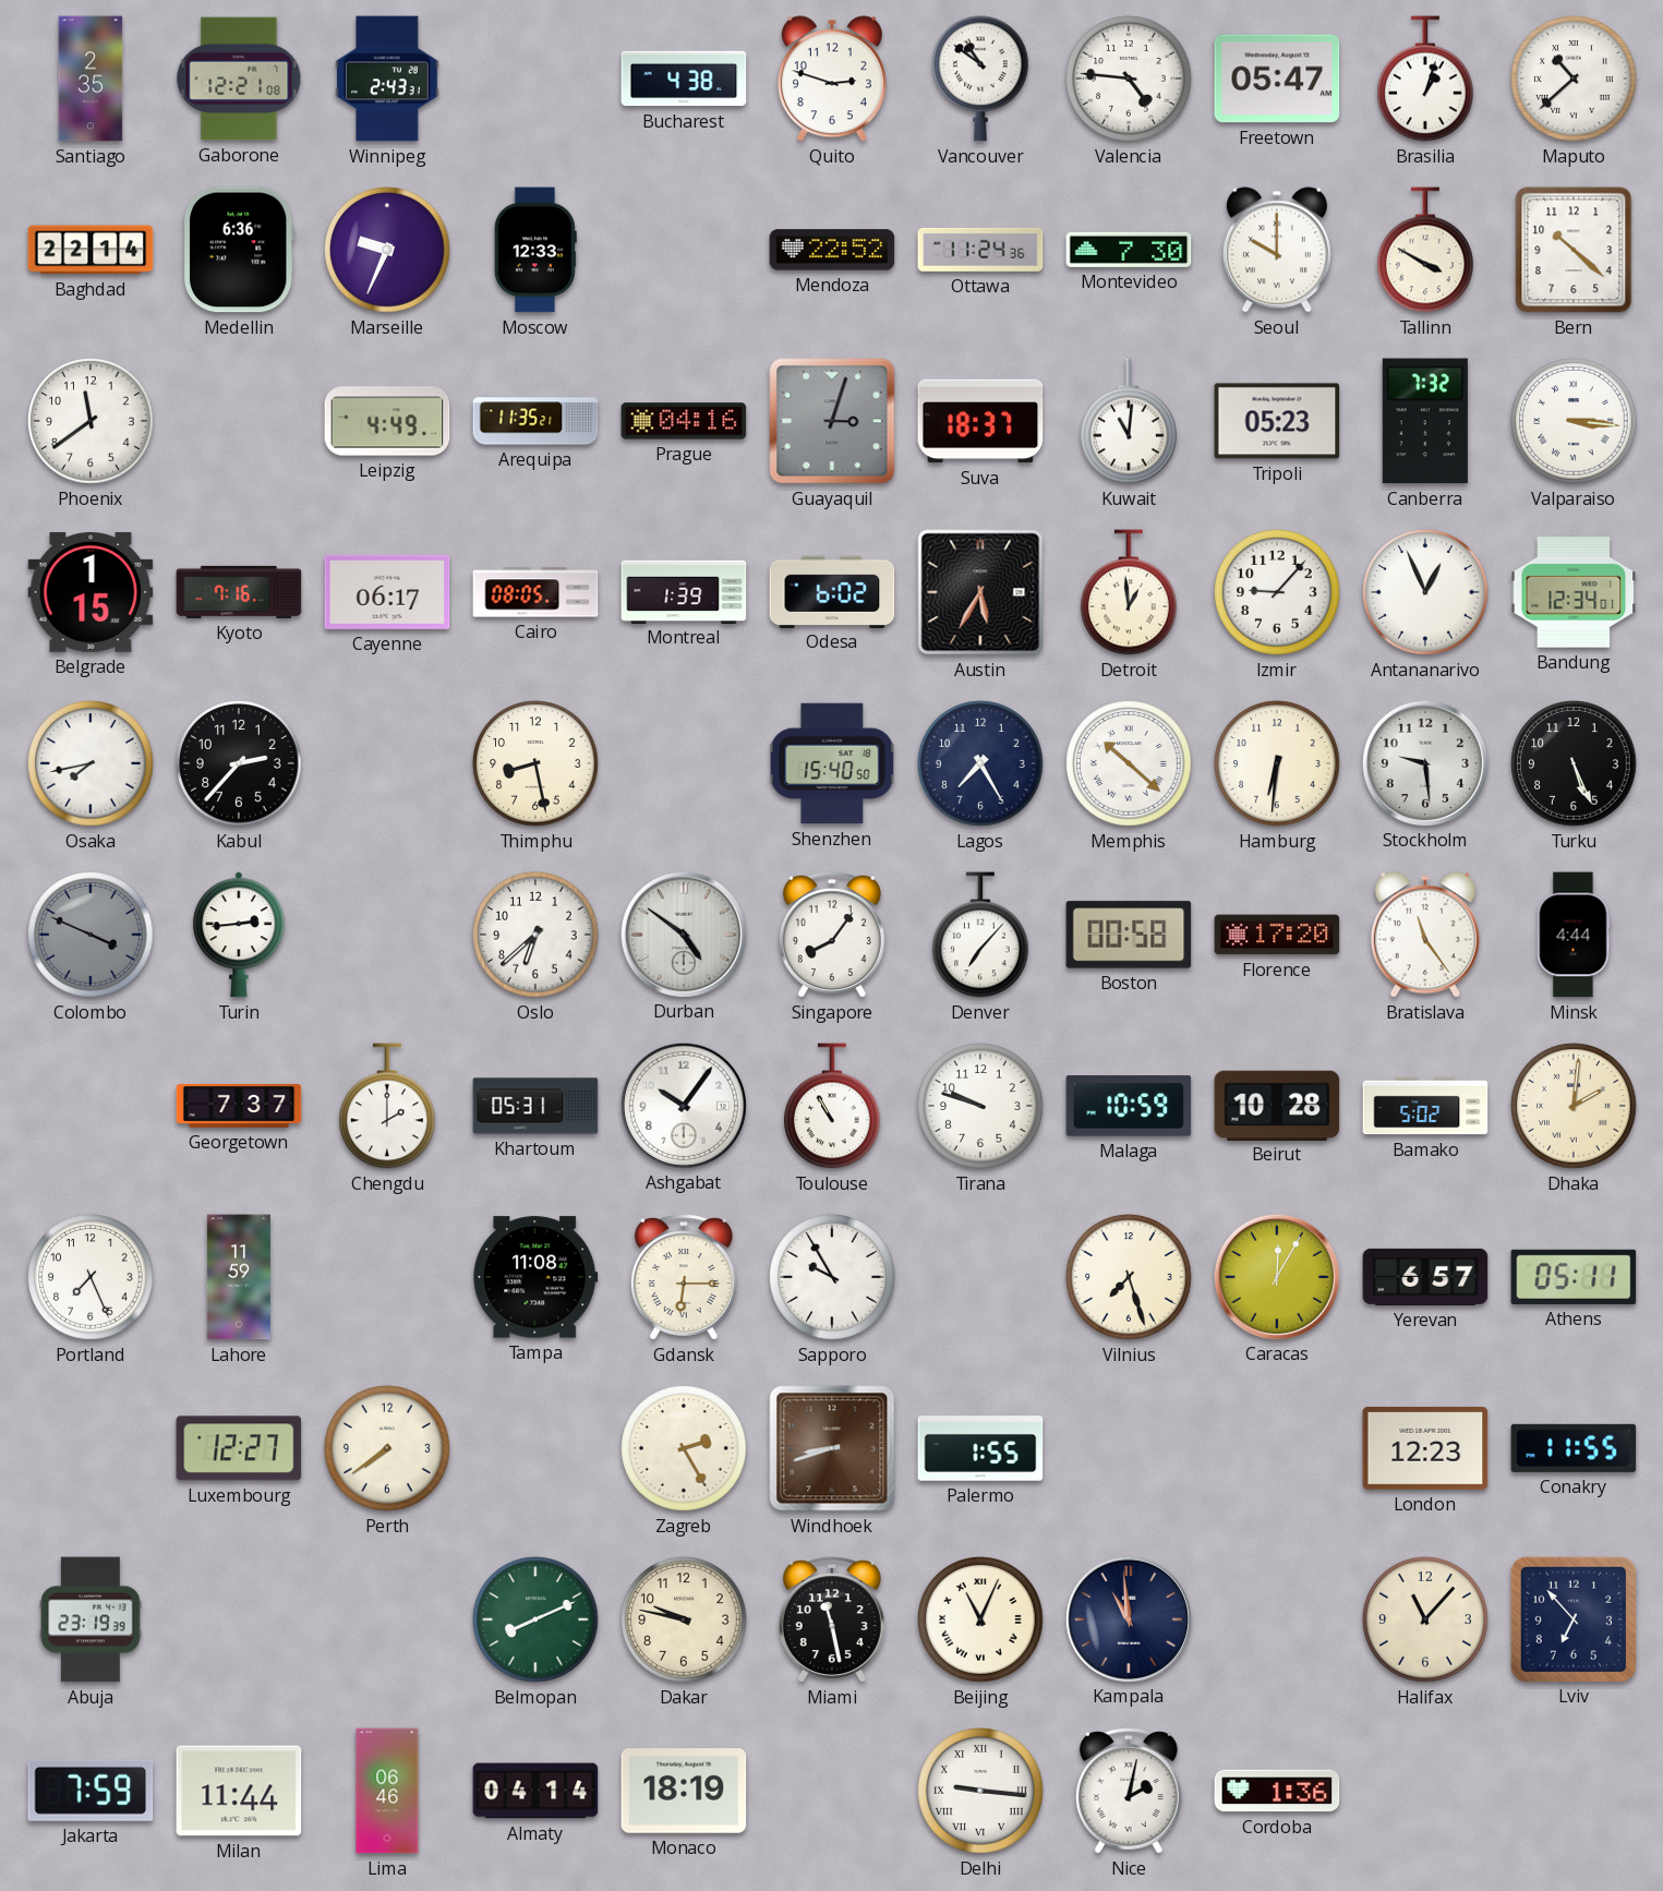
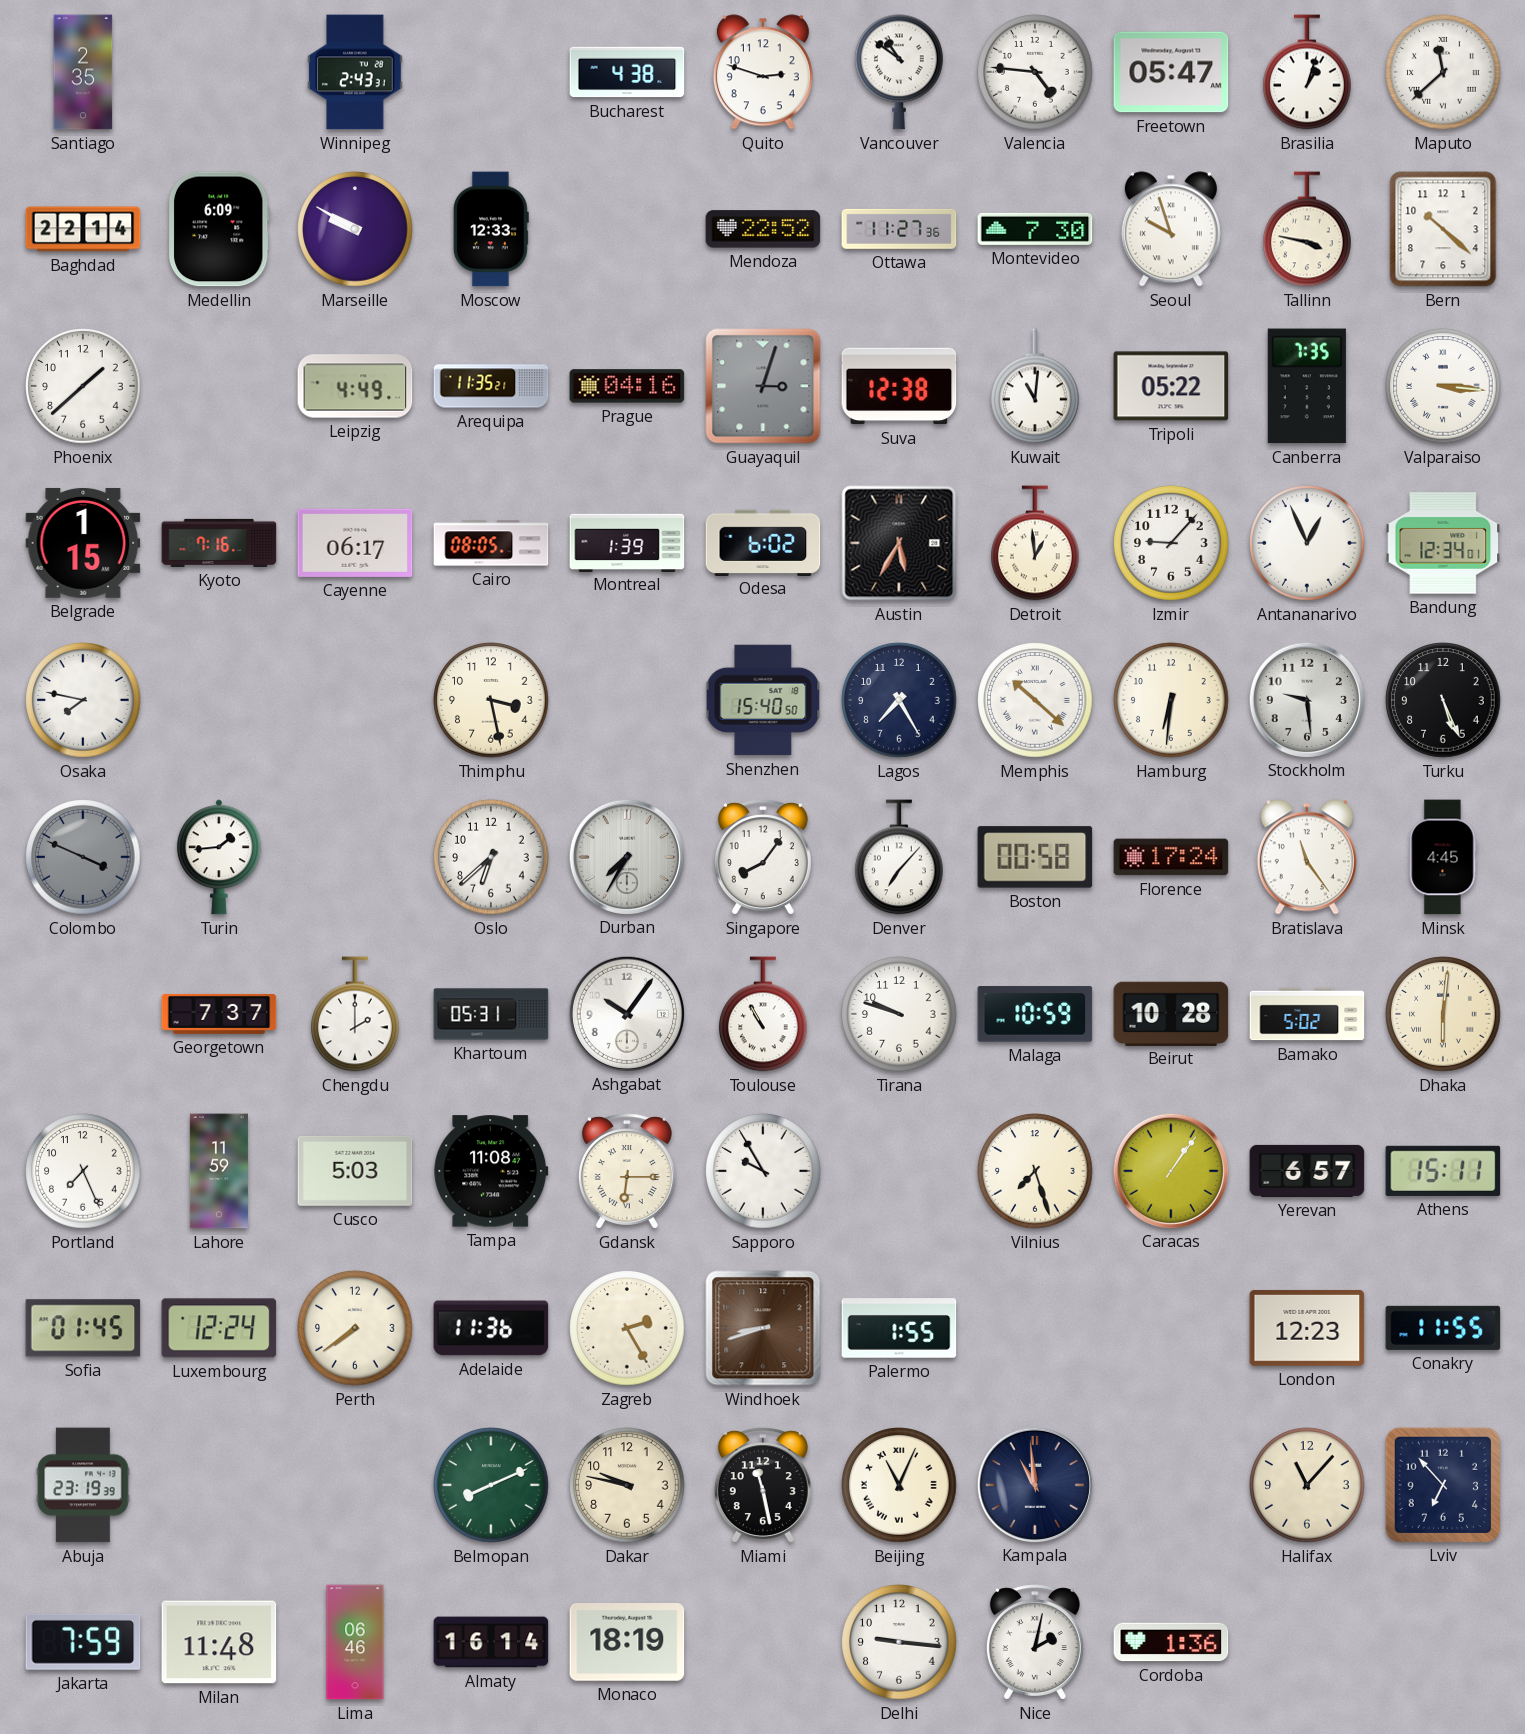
Gaborone: 12:21 -> none (239, 79)
Maputo: 10:38 -> 11:38 (1443, 72)
Medellin: 6:36 -> 6:09 (219, 229)
Marseille: 9:34 -> 9:50 (355, 229)
Ottawa: 11:24 -> 11:27 (899, 229)
Seoul: 10:00 -> 9:57 (1171, 229)
Tallinn: 3:50 -> 3:47 (1308, 229)
Phoenix: 11:39 -> 1:38 (83, 386)
Suva: 18:37 -> 12:38 (899, 386)
Tripoli: 05:23 -> 05:22 (1171, 386)
Canberra: 7:32 -> 7:35 (1307, 386)
Osaka: 7:43 -> 7:47 (83, 700)
Kabul: 2:37 -> none (239, 763)
Thimphu: 8:28 -> 3:28 (491, 700)
Turin: 2:44 -> 1:44 (219, 857)
Durban: 4:51 -> 7:35 (626, 856)
Florence: 17:20 -> 17:24 (1171, 857)
Minsk: 4:44 -> 4:45 (1443, 857)
Dhaka: 2:01 -> 6:01 (1443, 1014)
Cusco: none -> 5:03 (355, 1171)
Caracas: 12:05 -> 1:06 (1170, 1170)
Athens: 05:11 -> 15:11 (1443, 1171)
Sofia: none -> 01:45 (83, 1328)
Luxembourg: 12:27 -> 12:24 (219, 1328)
Adelaide: none -> 11:36 (491, 1328)
Milan: 11:44 -> 11:48 (219, 1642)
Almaty: 04:14 -> 16:14 (491, 1642)
Delhi numerals: Roman -> Arabic (899, 1642)
